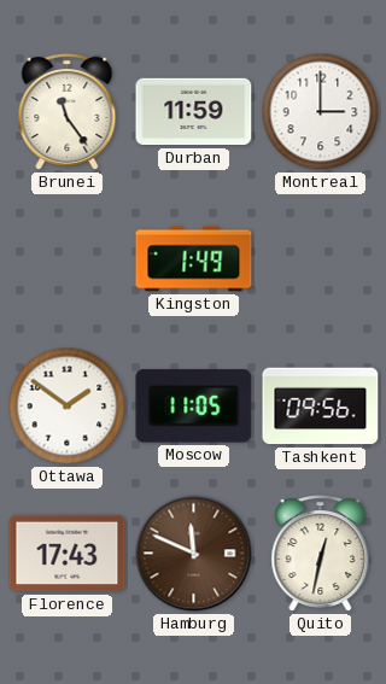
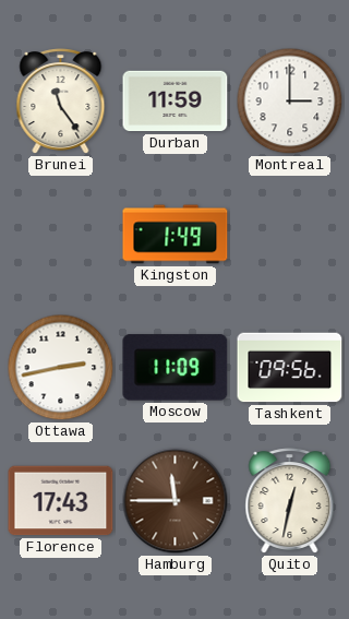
Ottawa: 1:51 -> 2:43 (61, 368)
Moscow: 11:05 -> 11:09 (176, 368)
Hamburg: 11:49 -> 11:45 (176, 501)
